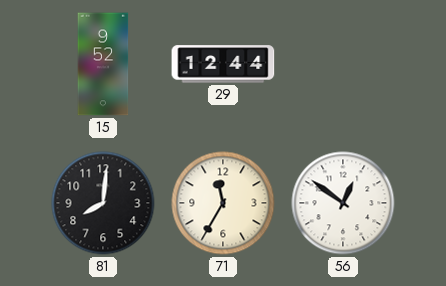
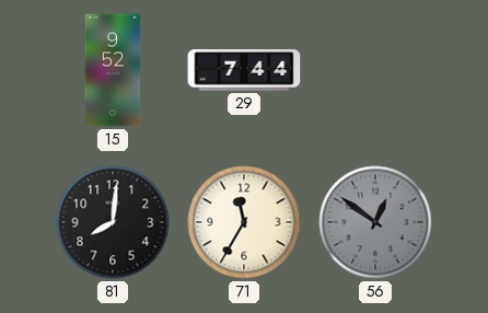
29: 12:44 -> 7:44 (244, 70)
56 dial: white -> grey (375, 222)
